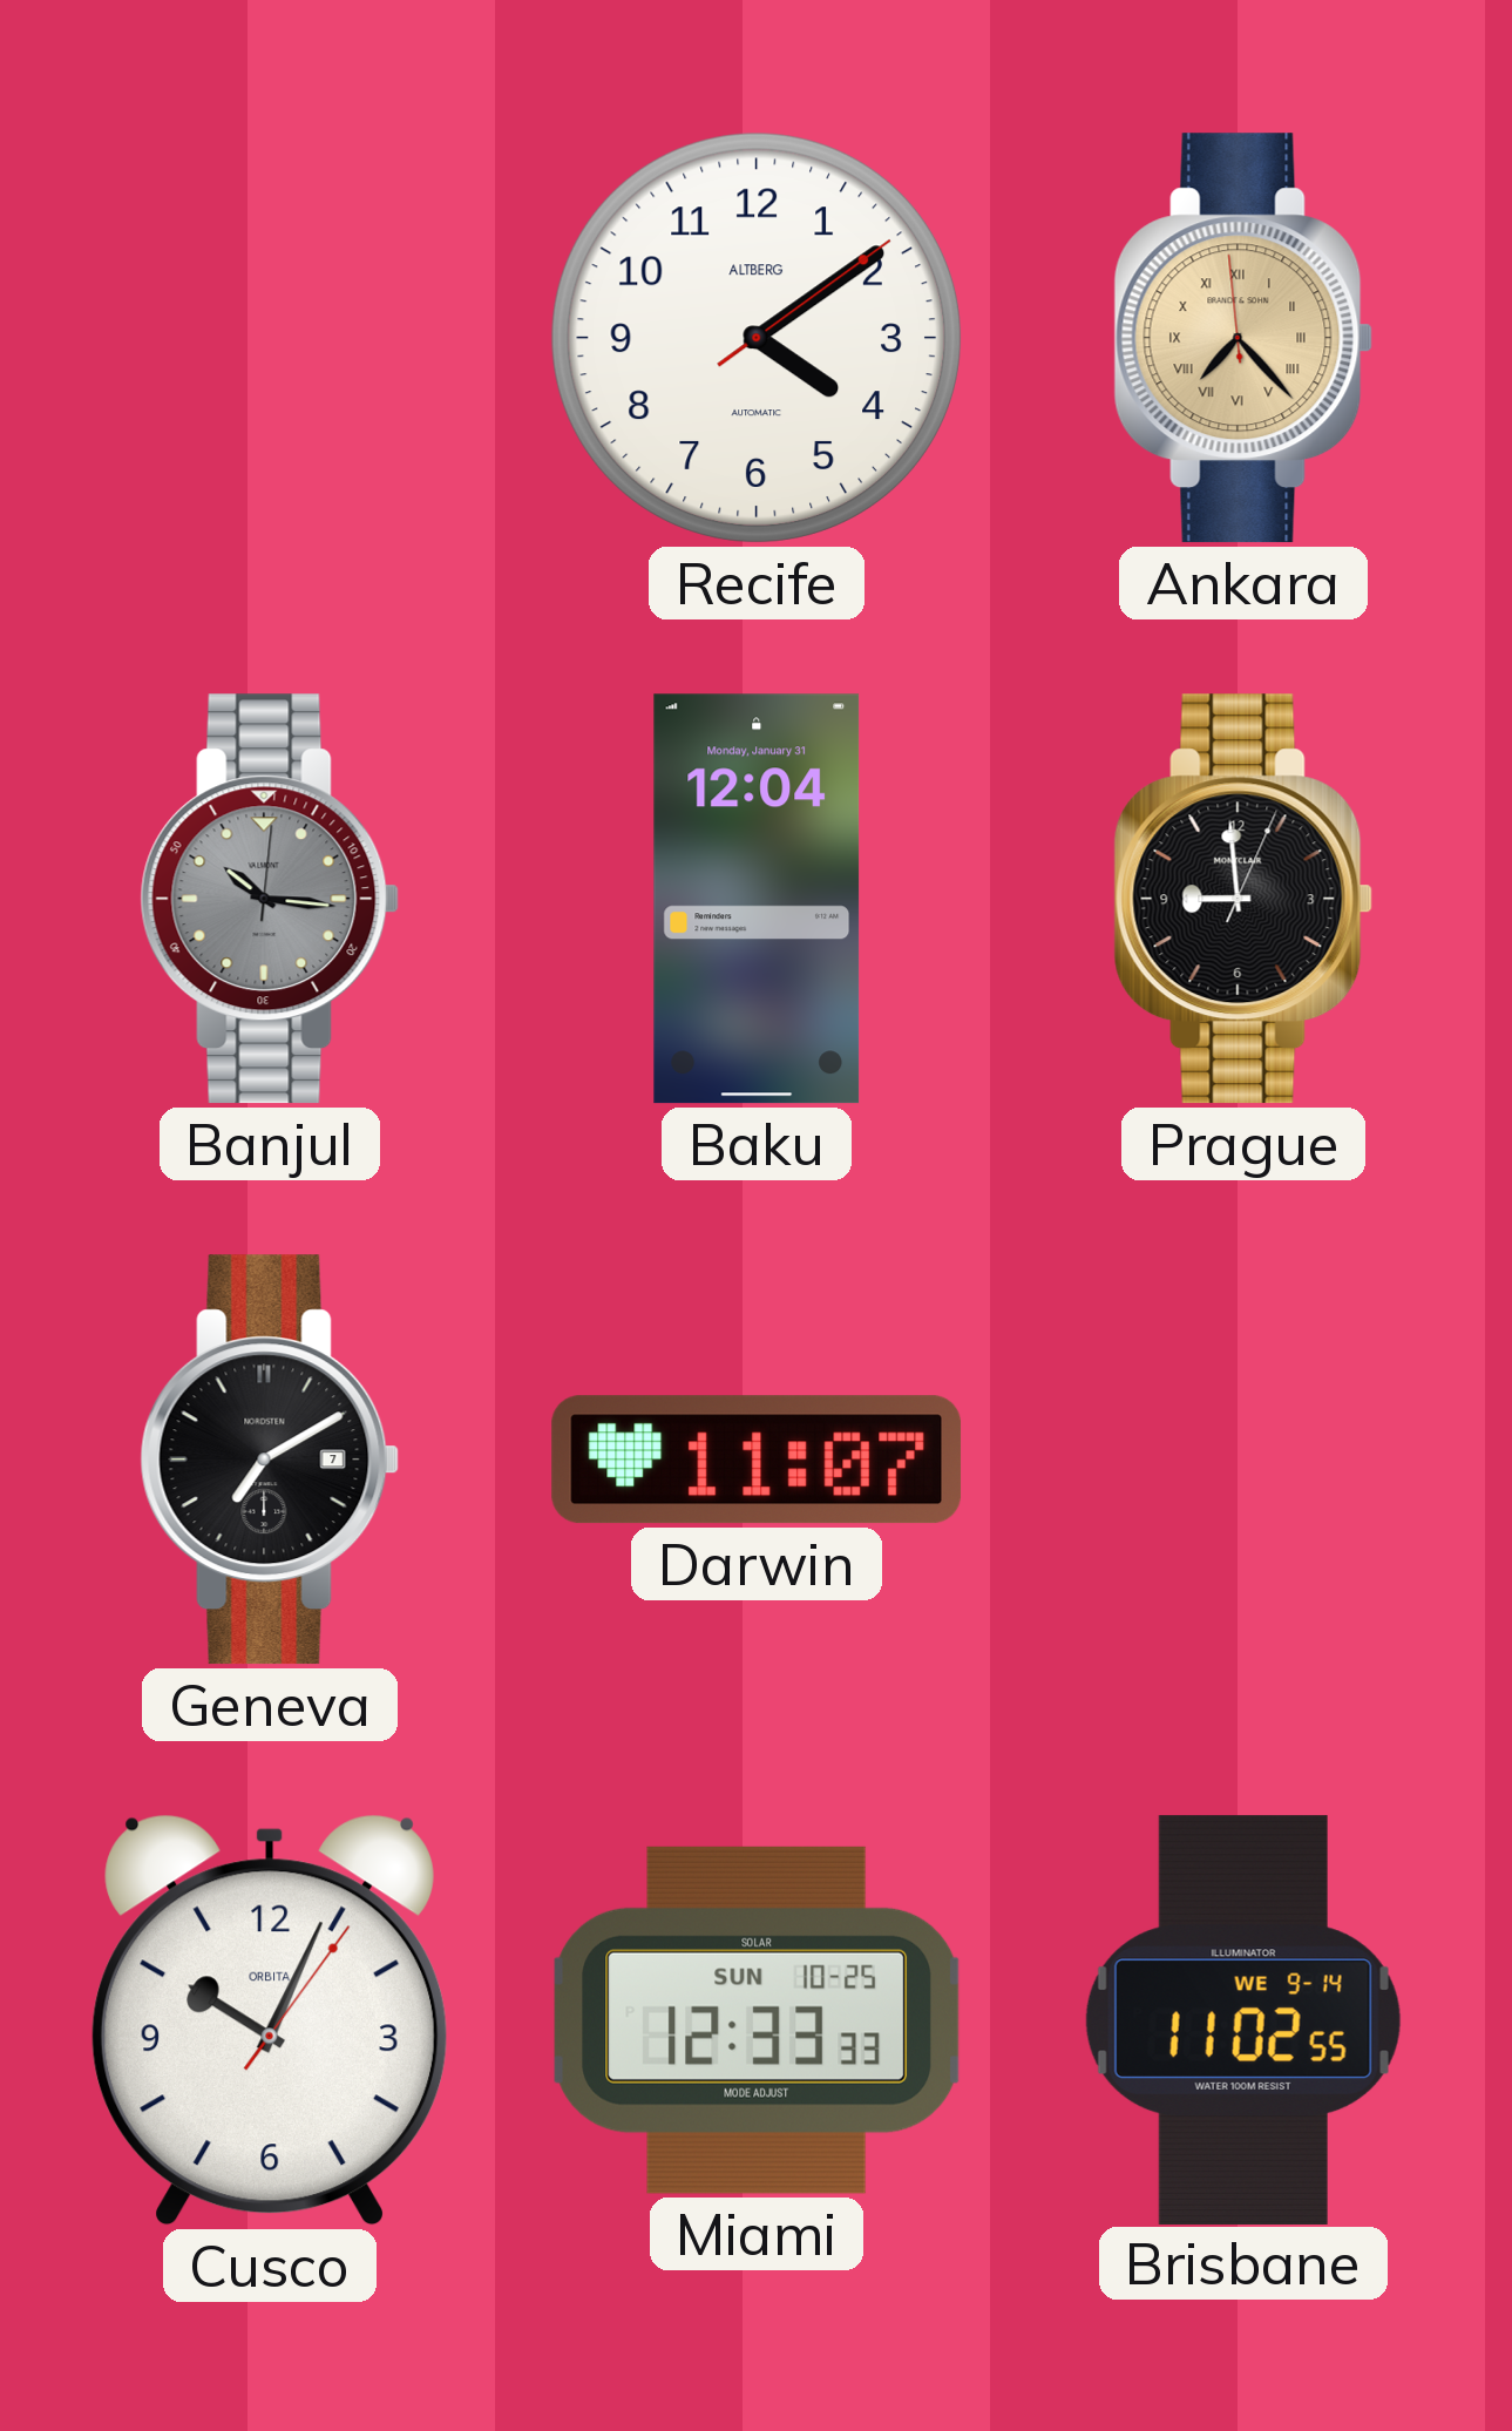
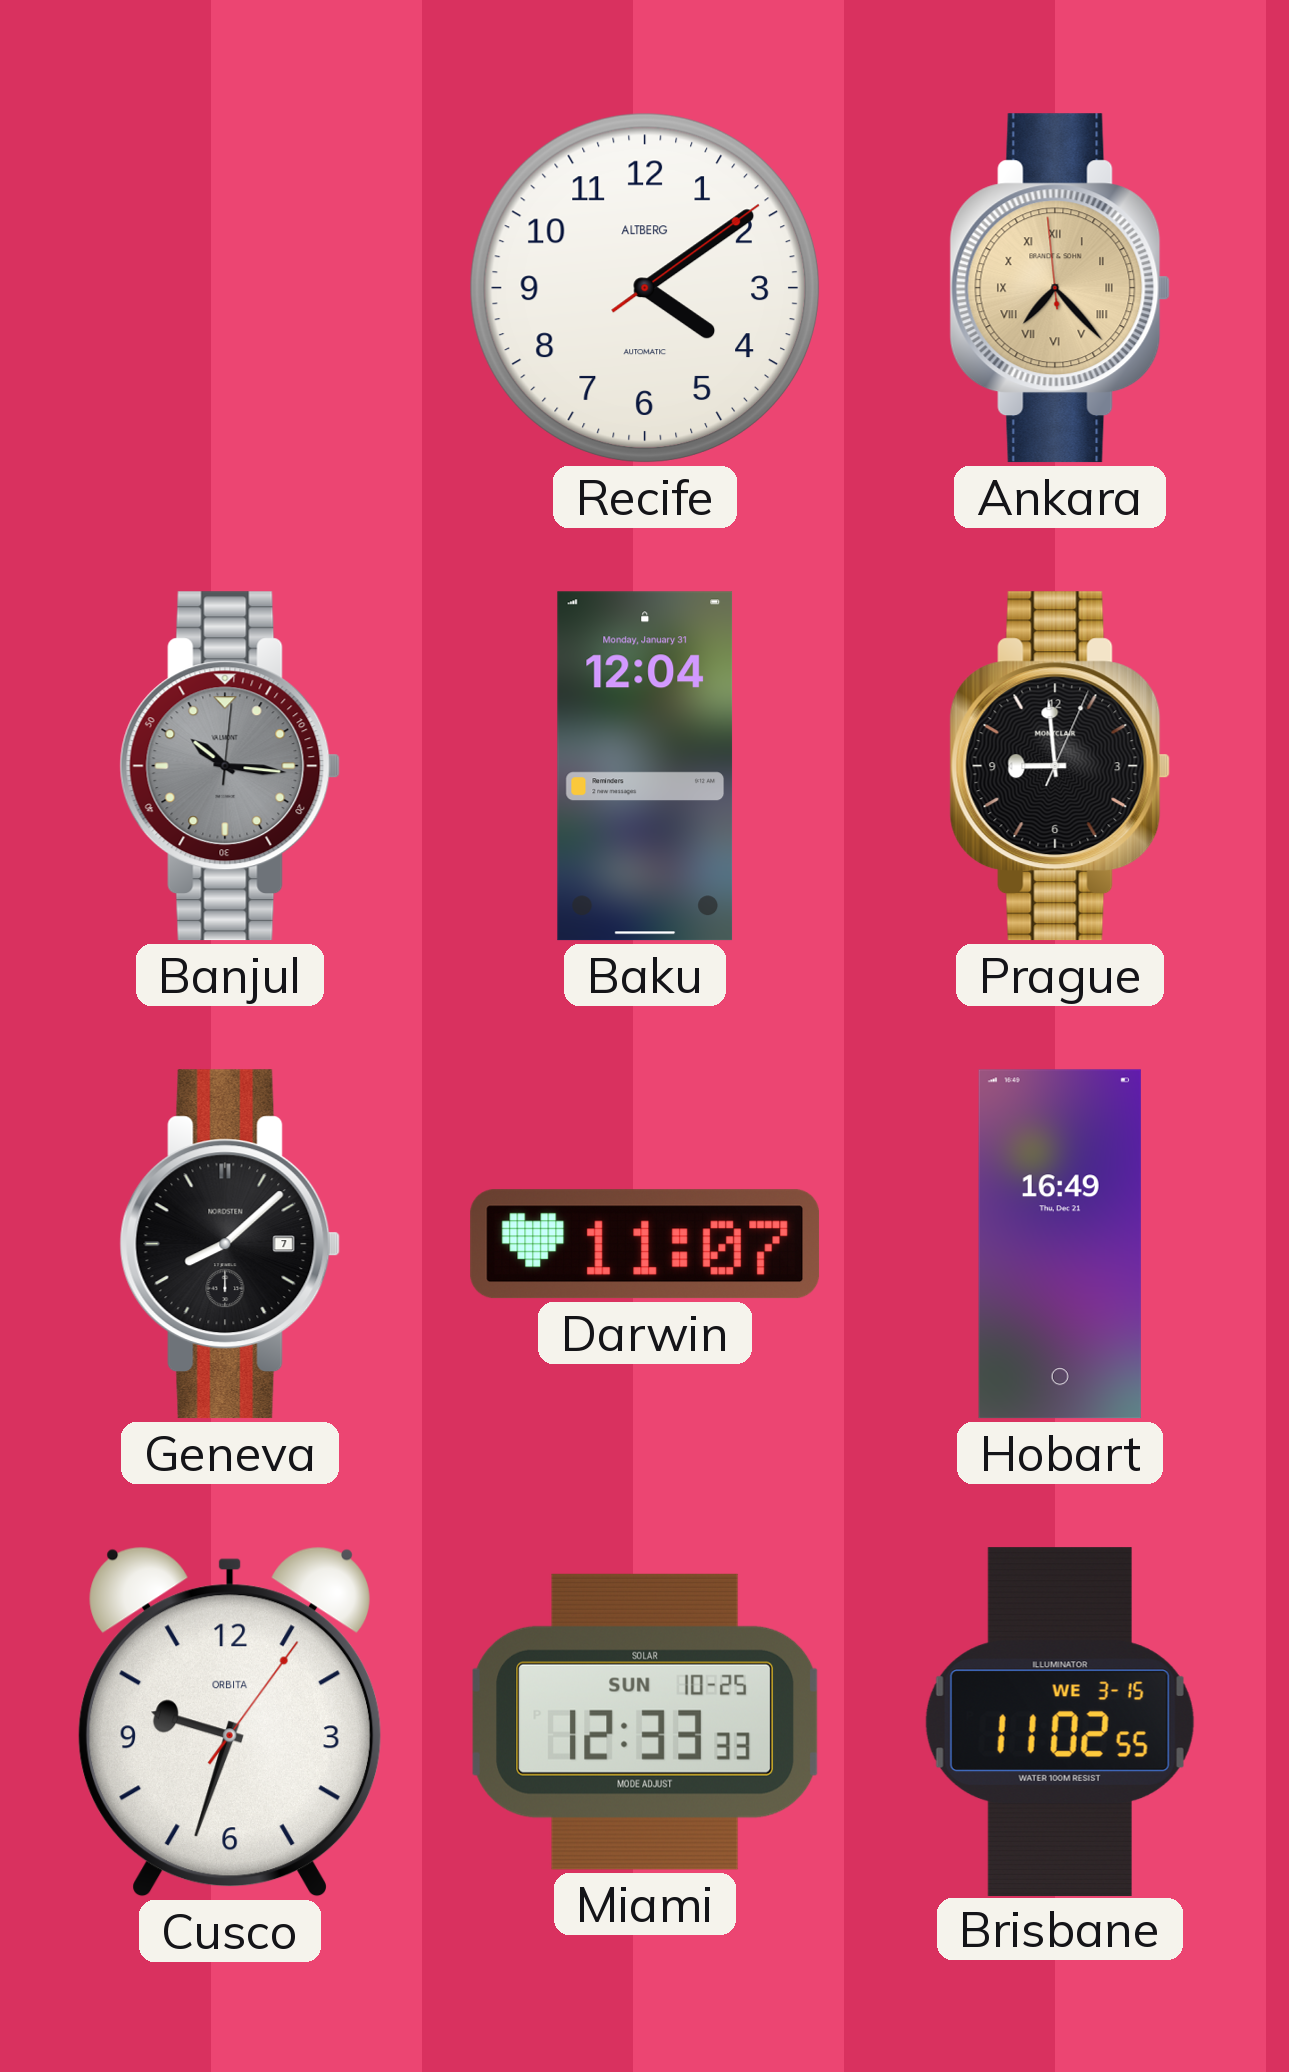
Geneva: 7:10 -> 8:08 (230, 1244)
Hobart: none -> 16:49 (1060, 1244)
Cusco: 10:04 -> 9:33 (230, 1722)
Brisbane date: WE 9-14 -> WE 3-15 (1060, 1721)
